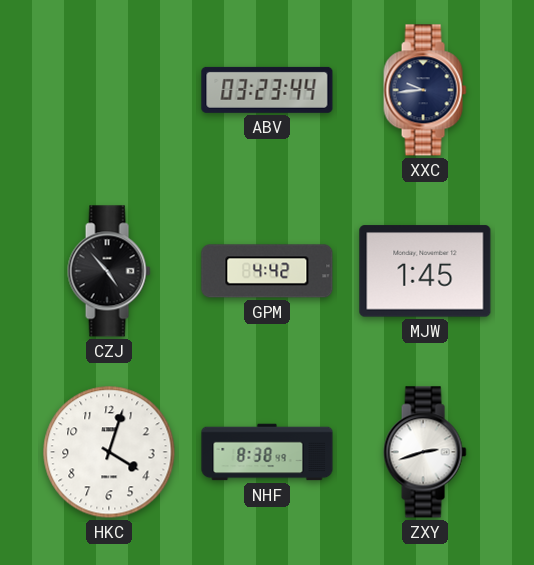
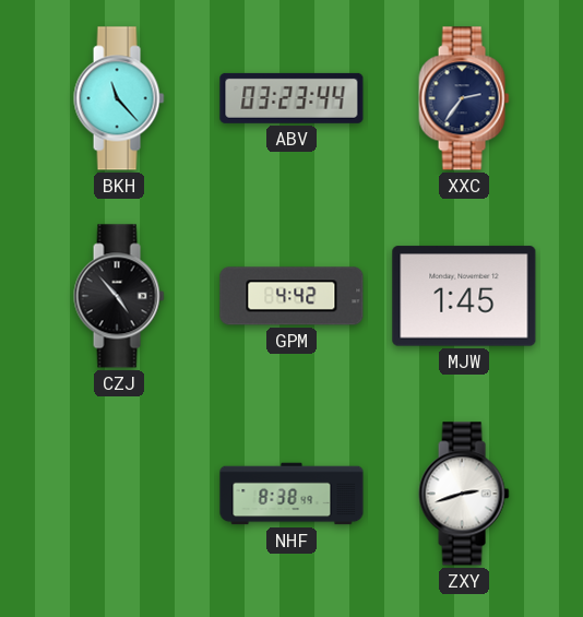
BKH: none -> 11:23 (119, 98)
XXC: 9:44 -> 2:36 (464, 98)
HKC: 4:03 -> none (109, 452)
